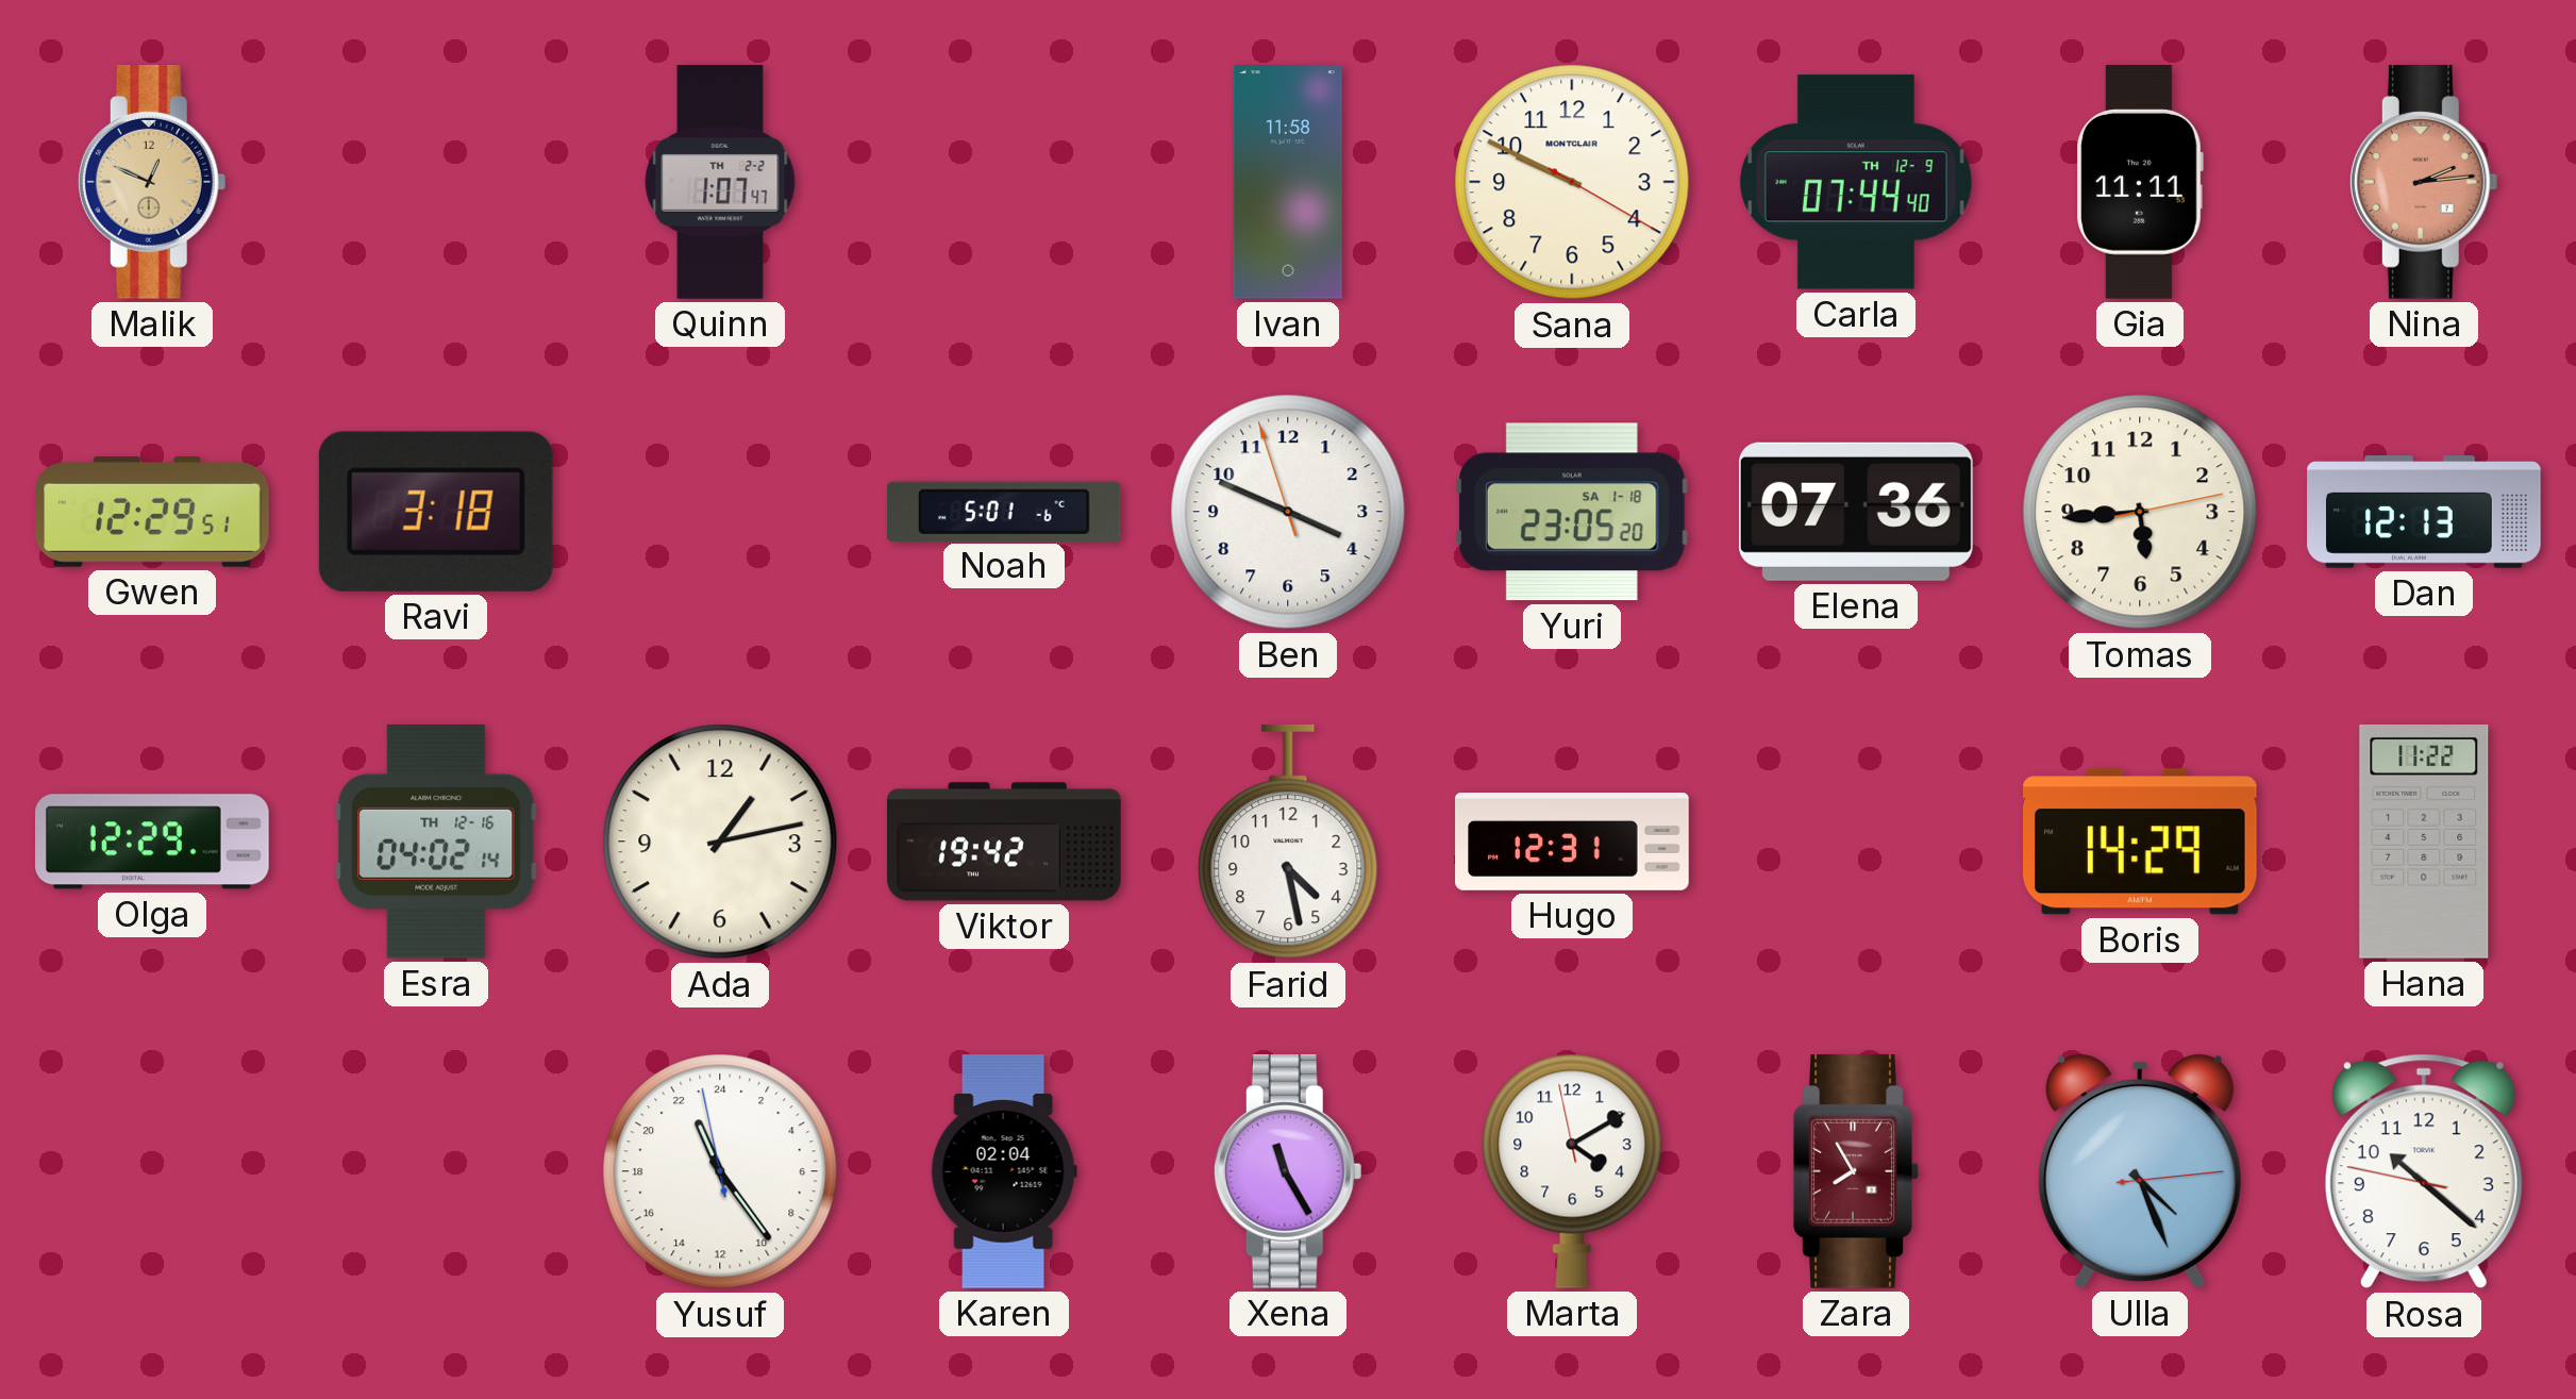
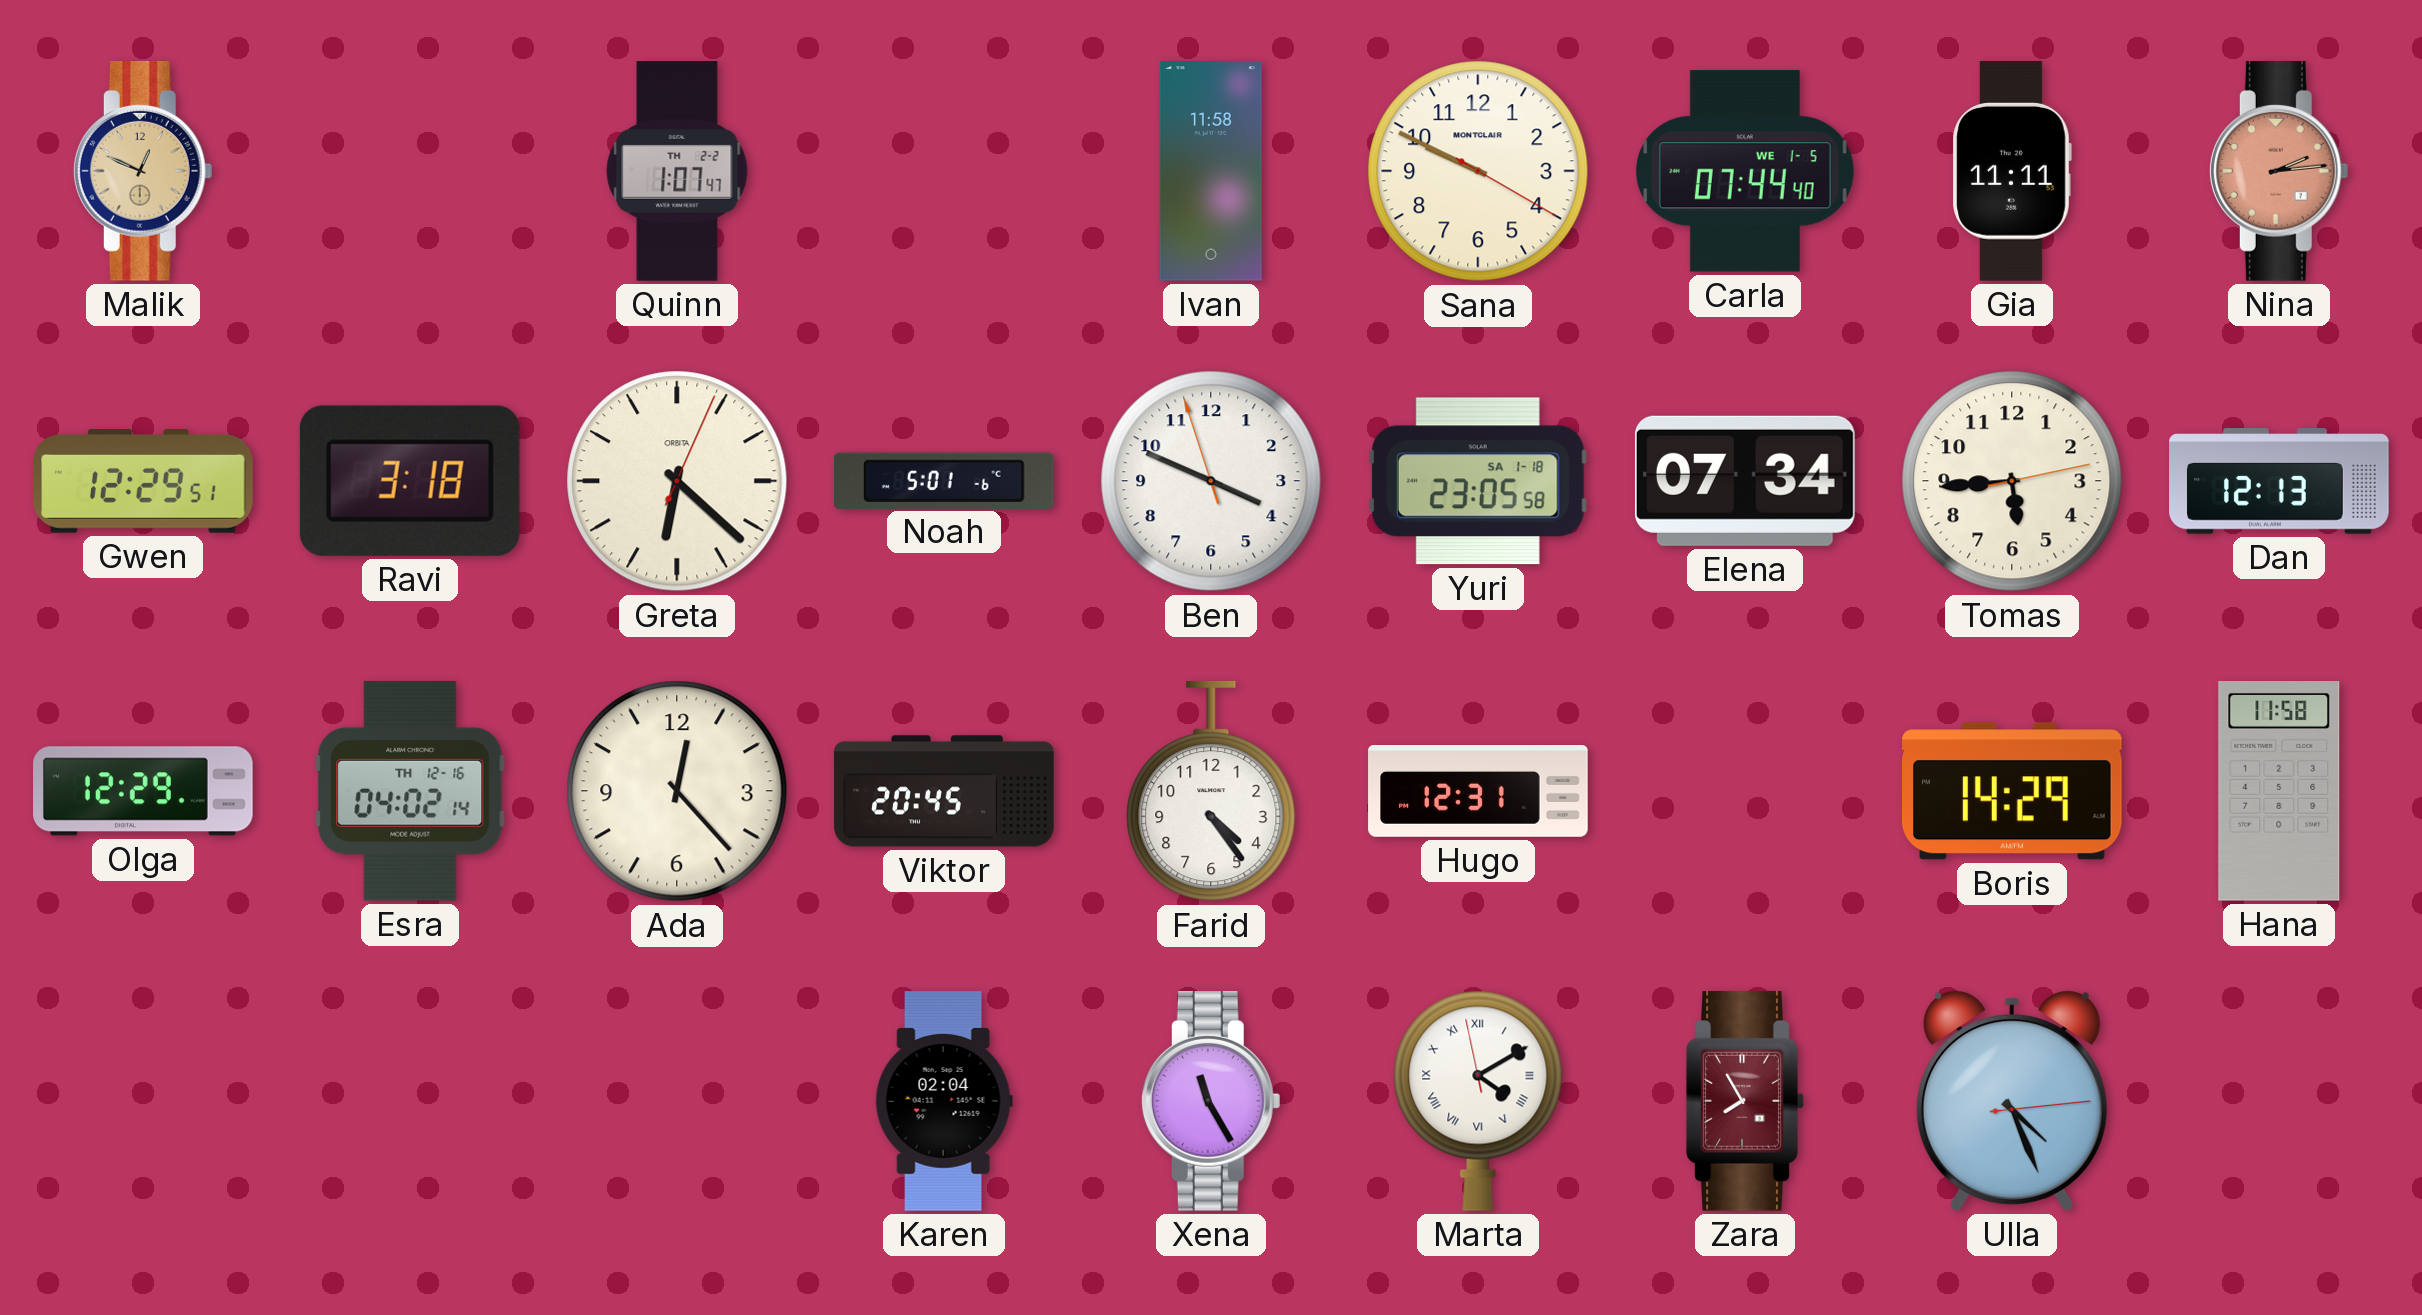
Carla date: TH 12-9 -> WE 1-5 (1745, 171)
Greta: none -> 6:22 (677, 481)
Yuri: 23:05:20 -> 23:05:58 (1478, 481)
Elena: 07:36 -> 07:34 (1745, 481)
Ada: 1:13 -> 12:23 (677, 791)
Viktor: 19:42 -> 20:45 (944, 791)
Farid: 4:28 -> 4:24 (1211, 791)
Hana: 11:22 -> 11:58 (2279, 792)
Yusuf: 22:23 -> none (720, 1171)
Marta numerals: Arabic -> Roman (1478, 1101)
Rosa: 10:21 -> none (2424, 1171)
